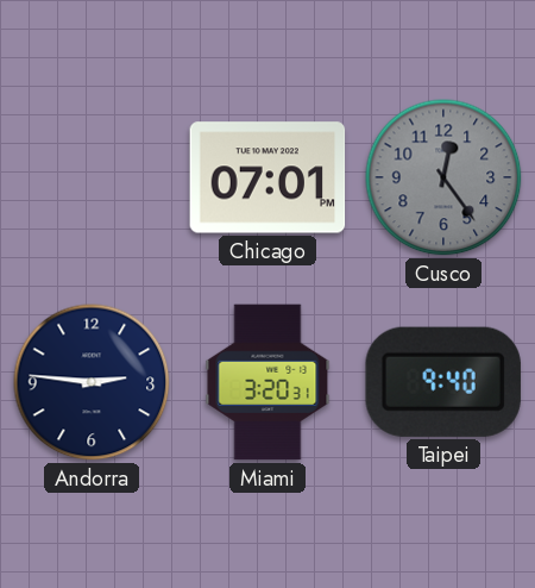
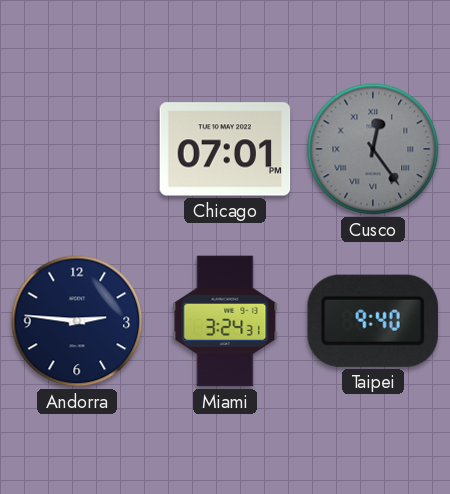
Cusco numerals: Arabic -> Roman (373, 149)
Miami: 3:20 -> 3:24 (225, 321)
